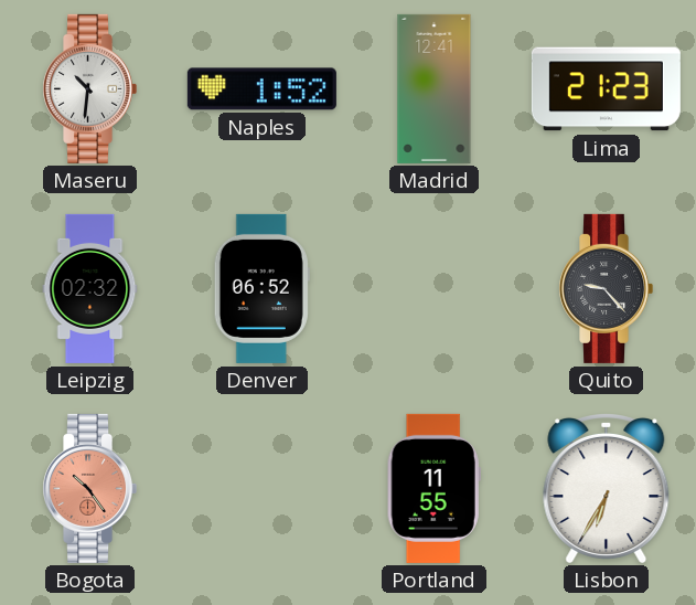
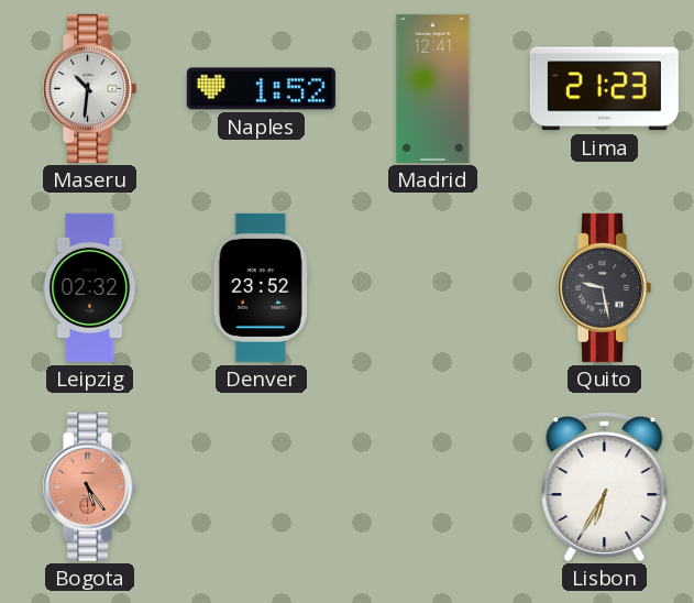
Denver: 06:52 -> 23:52 (261, 287)
Quito: 9:23 -> 9:28 (605, 287)
Bogota: 10:24 -> 5:24 (90, 486)
Portland: 11:55 -> none (433, 488)
